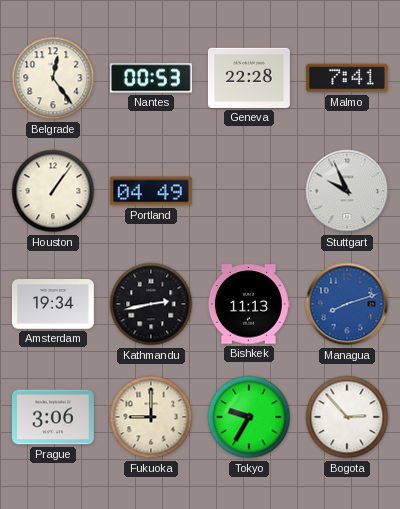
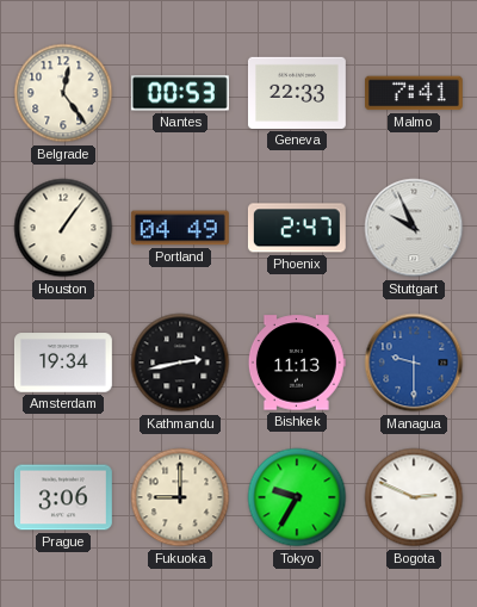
Geneva: 22:28 -> 22:33 (297, 93)
Phoenix: none -> 2:47 (297, 228)
Managua: 8:12 -> 9:30 (414, 363)
Bogota: 2:53 -> 2:49 (414, 497)
